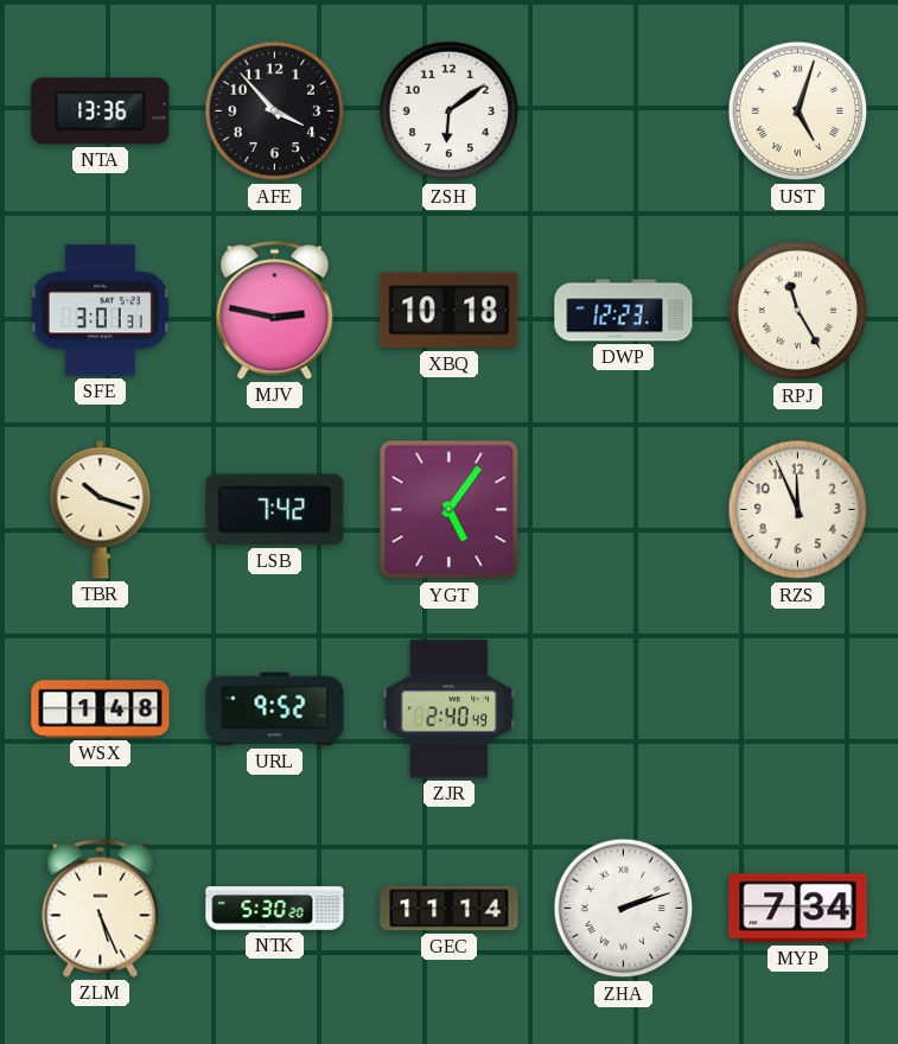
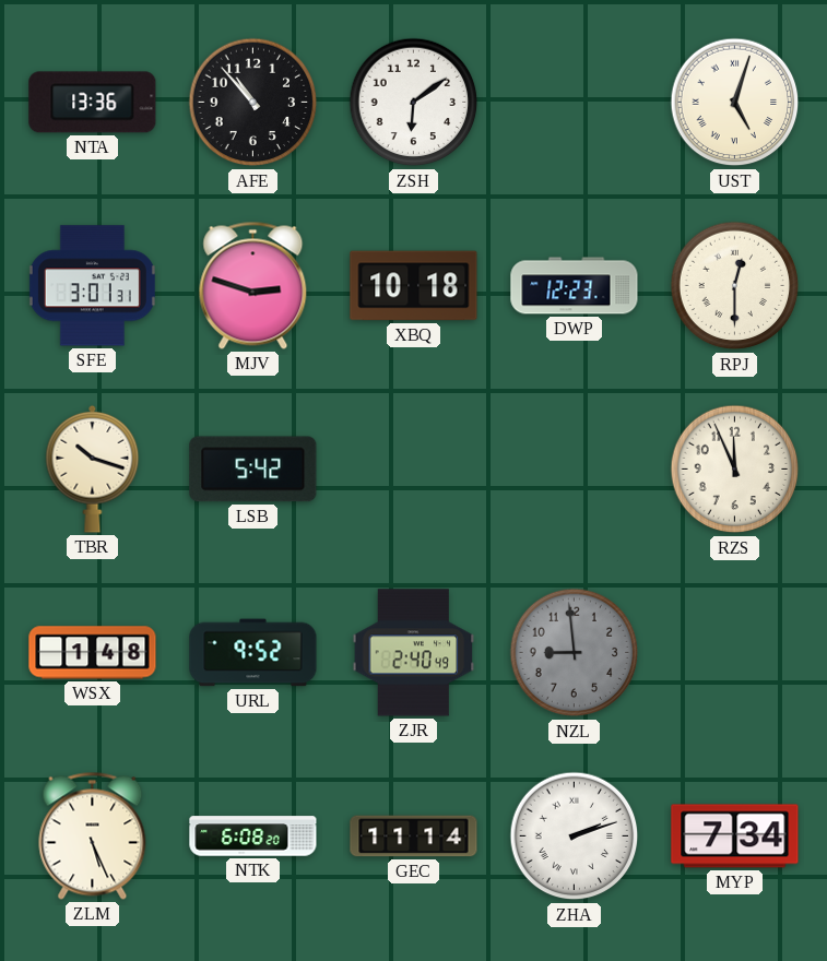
AFE: 3:53 -> 10:53 (253, 103)
MJV: 2:47 -> 2:48 (253, 285)
RPJ: 11:25 -> 12:30 (735, 286)
LSB: 7:42 -> 5:42 (253, 470)
YGT: 5:06 -> none (450, 510)
NZL: none -> 8:59 (575, 653)
NTK: 5:30 -> 6:08 (253, 837)
